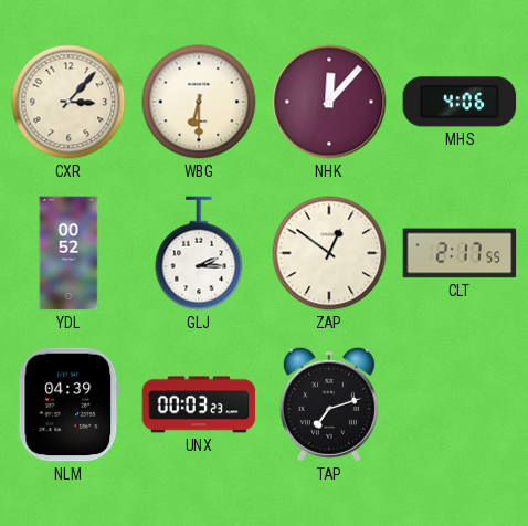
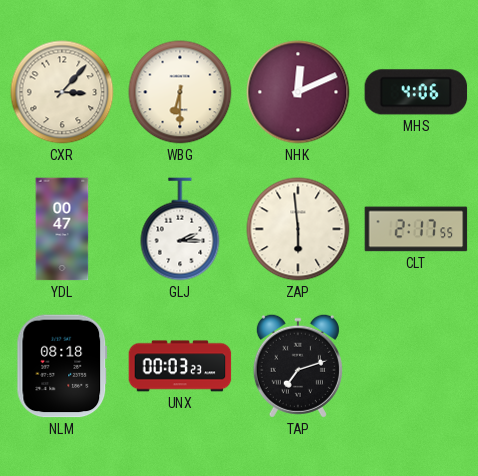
NHK: 12:07 -> 12:11 (298, 92)
YDL: 00:52 -> 00:47 (62, 229)
ZAP: 12:51 -> 5:59 (298, 229)
NLM: 04:39 -> 08:18 (62, 366)
